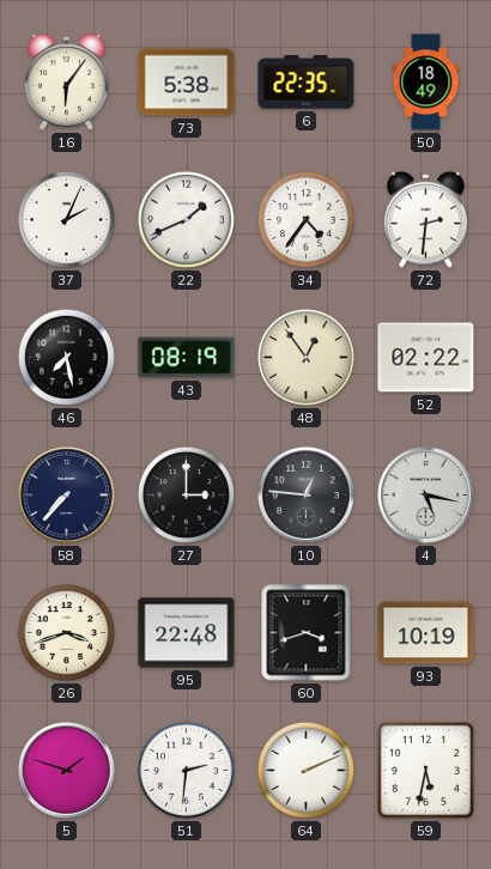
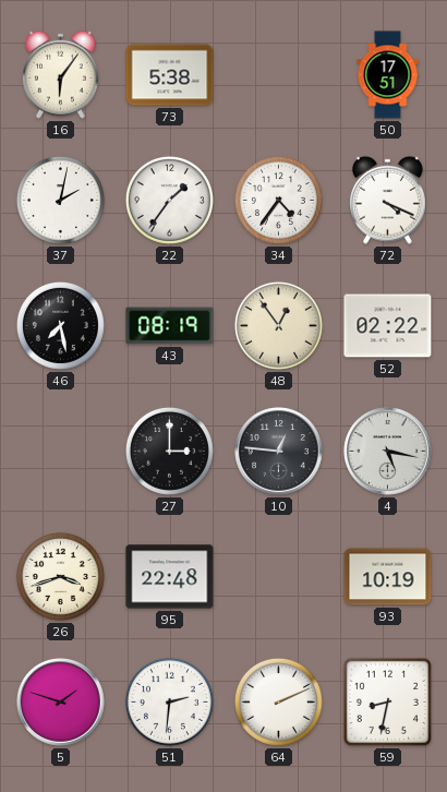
6: 22:35 -> none (307, 83)
50: 18:49 -> 17:51 (388, 75)
37: 2:04 -> 2:02 (60, 200)
22: 1:41 -> 1:36 (169, 200)
72: 2:31 -> 4:19 (388, 200)
58: 7:37 -> none (67, 496)
60: 3:42 -> none (307, 633)
59: 5:32 -> 8:32 (387, 701)
